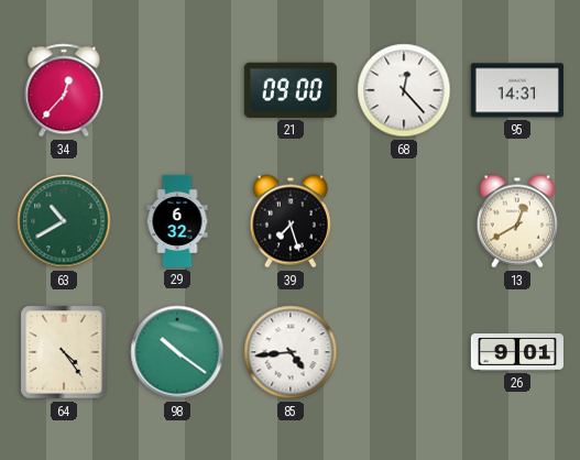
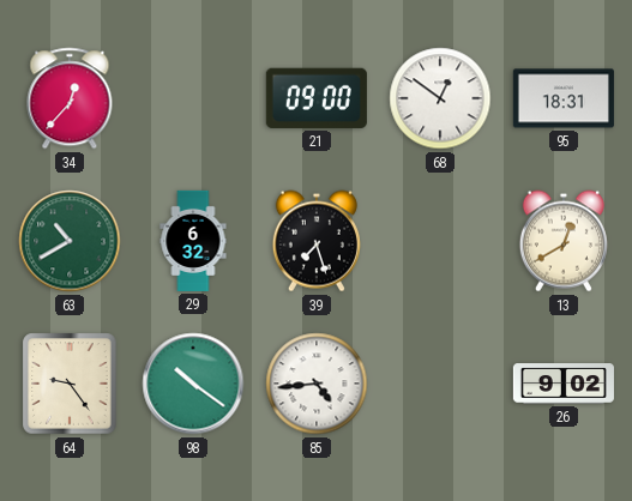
68: 12:23 -> 12:51 (440, 98)
95: 14:31 -> 18:31 (564, 98)
64: 4:24 -> 9:24 (70, 384)
26: 9:01 -> 9:02 (564, 384)
